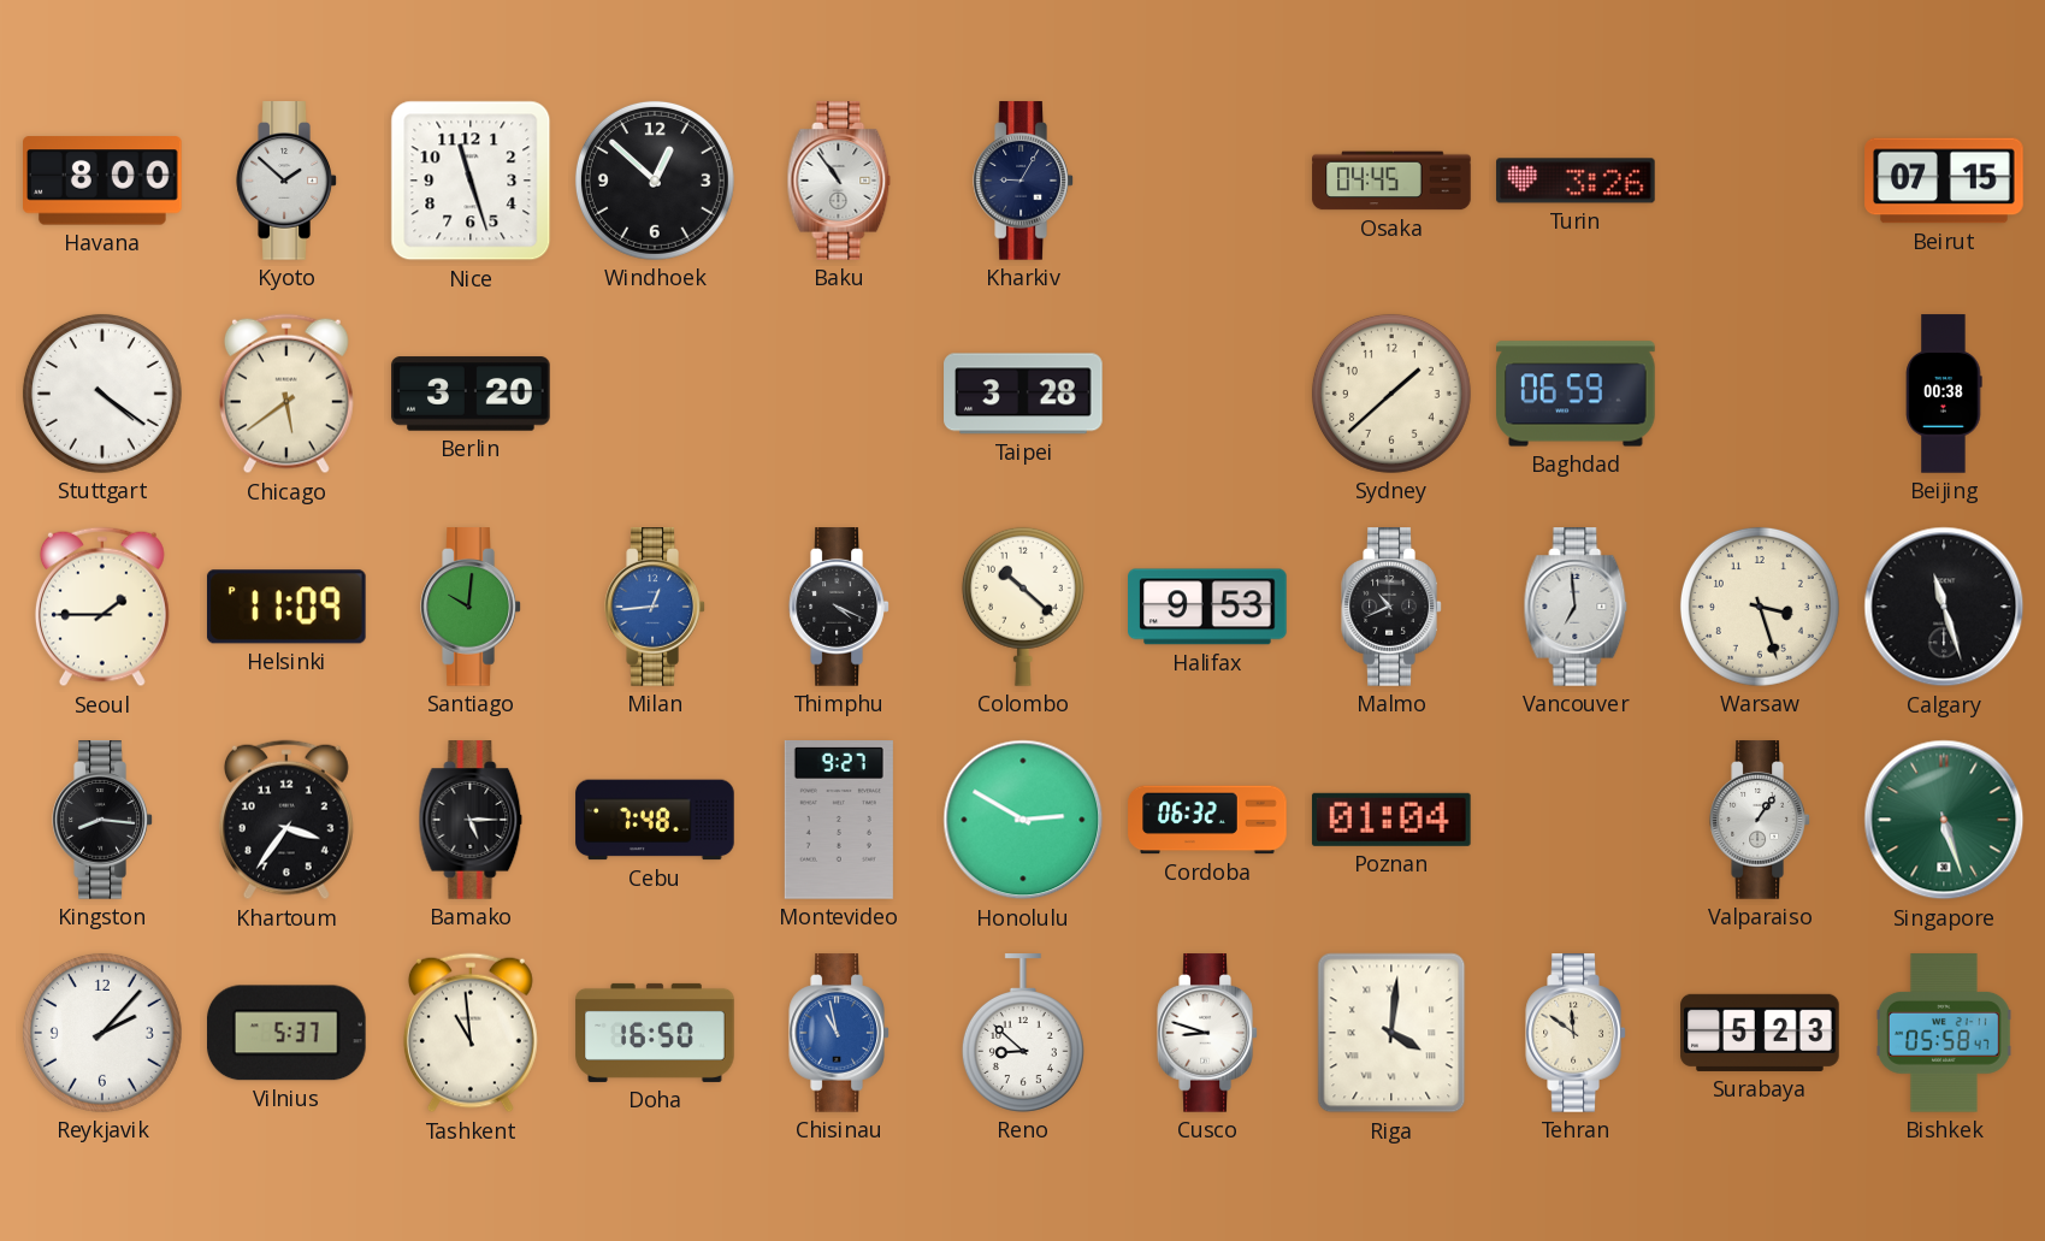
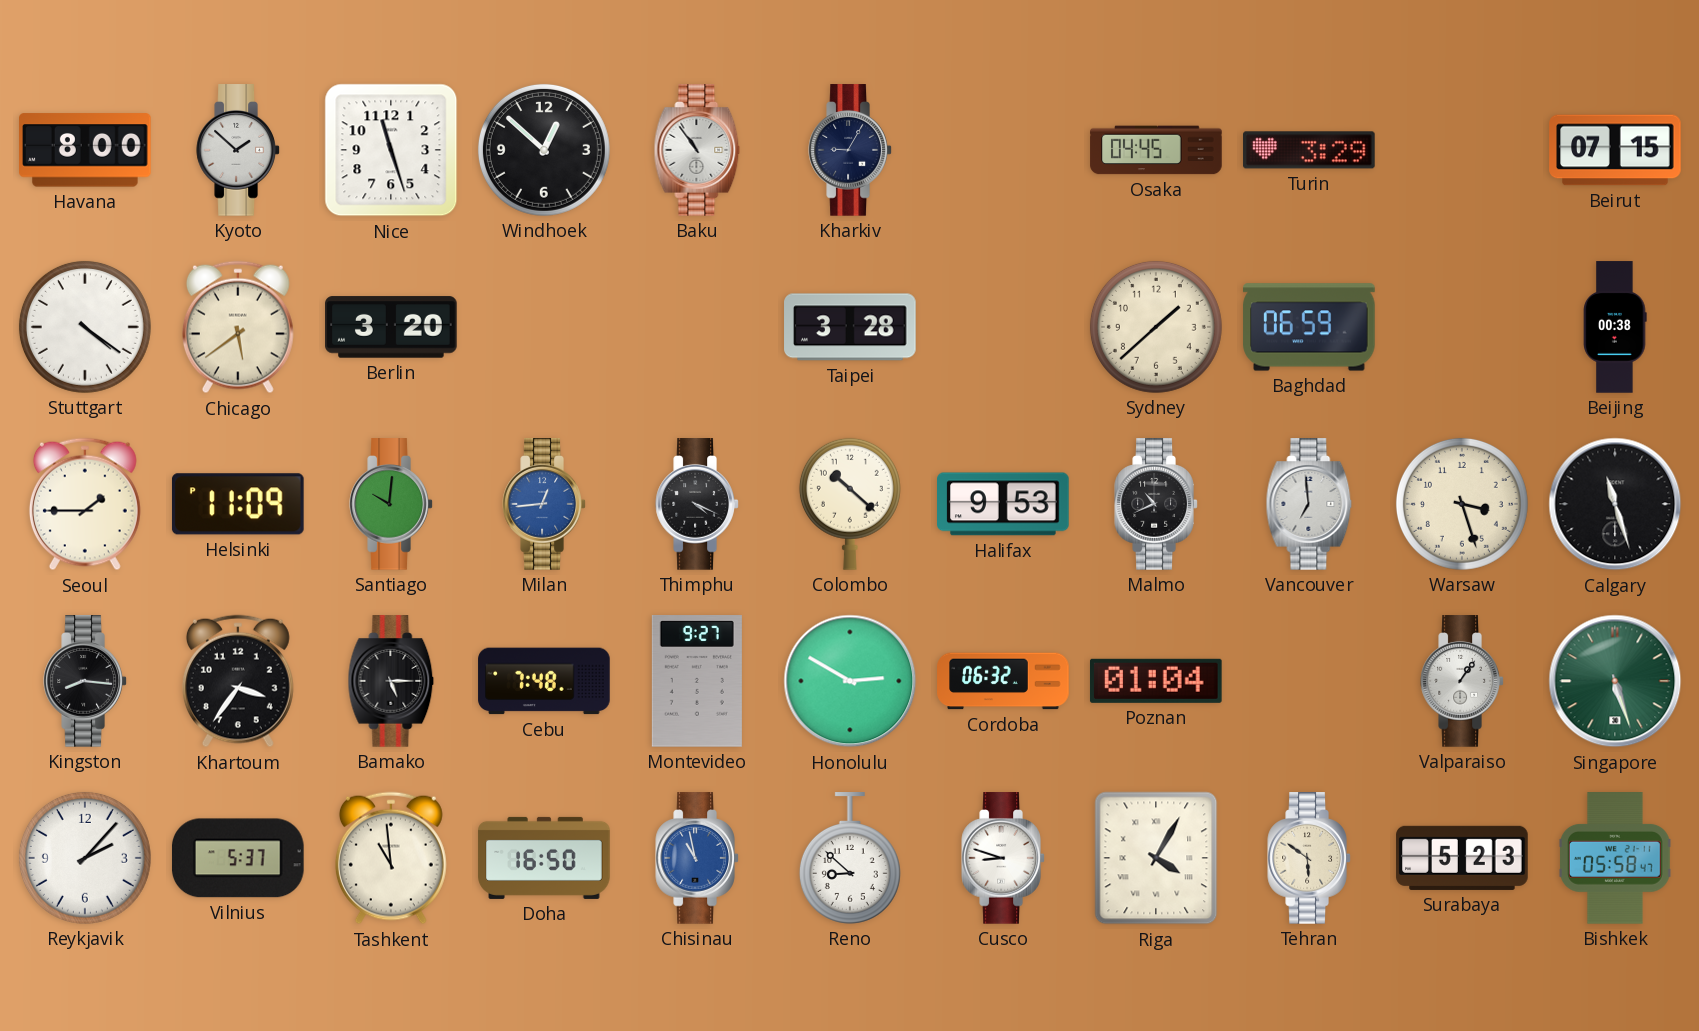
Turin: 3:26 -> 3:29 (1309, 150)
Riga: 4:01 -> 4:05 (1156, 858)
Tehran: 11:51 -> 5:51 (1309, 858)
